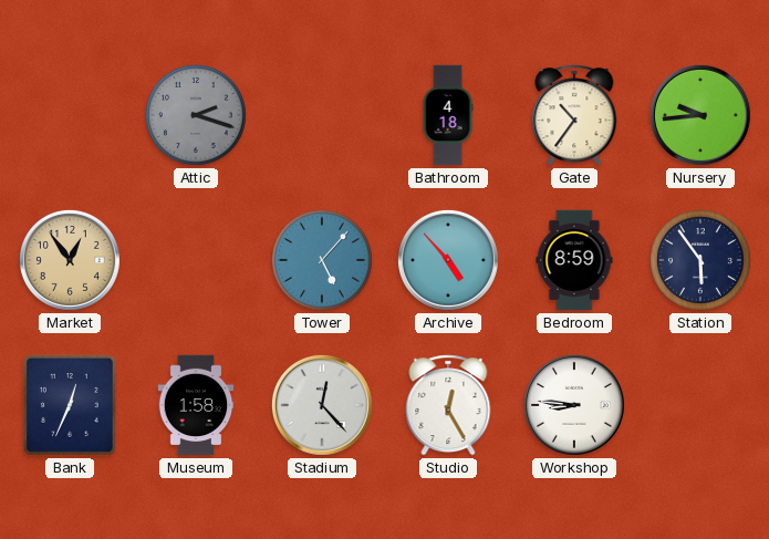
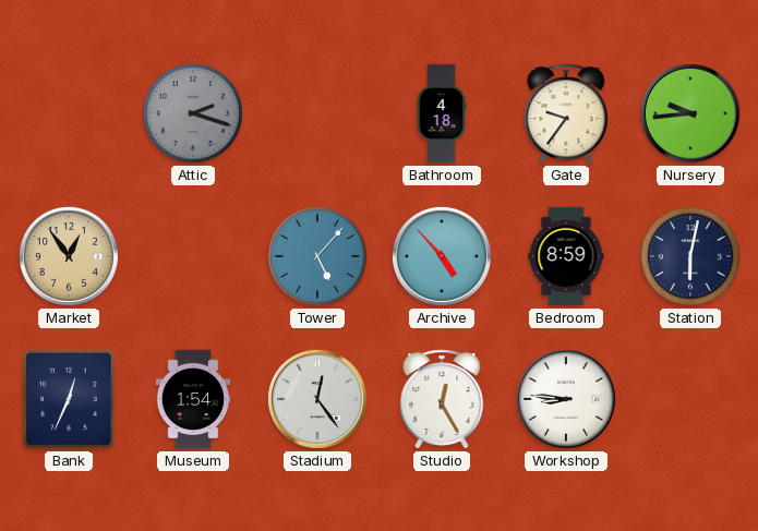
Gate: 10:36 -> 9:36 (566, 113)
Station: 5:54 -> 6:02 (690, 256)
Museum: 1:58 -> 1:54 (193, 399)
Stadium: 12:23 -> 12:24 (317, 399)
